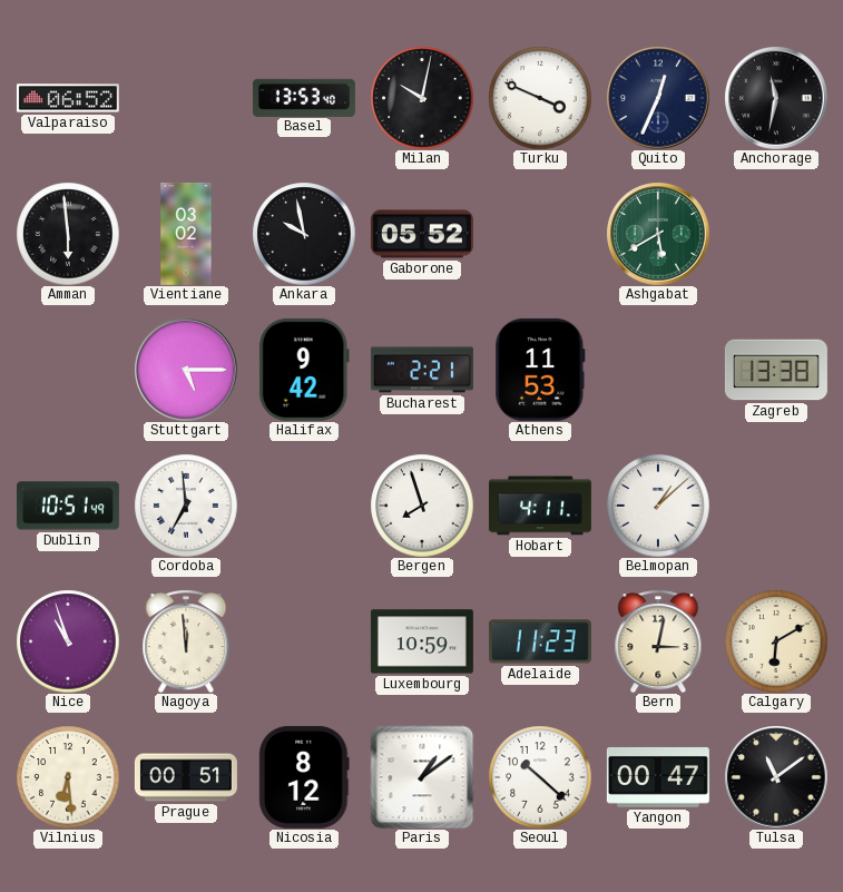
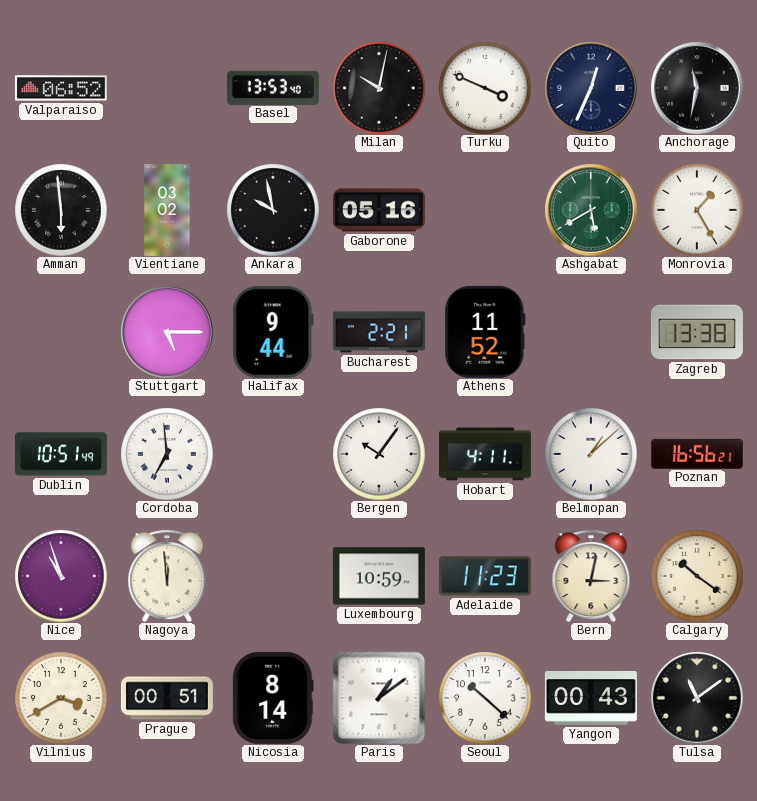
Gaborone: 05:52 -> 05:16 (379, 210)
Monrovia: none -> 1:25 (697, 210)
Halifax: 9:42 -> 9:44 (273, 332)
Athens: 11:53 -> 11:52 (485, 332)
Bergen: 7:57 -> 10:06 (379, 454)
Poznan: none -> 16:56 (697, 453)
Calgary: 6:10 -> 10:21 (697, 576)
Vilnius: 6:29 -> 3:40 (61, 698)
Nicosia: 8:12 -> 8:14 (273, 698)
Yangon: 00:47 -> 00:43 (591, 698)
